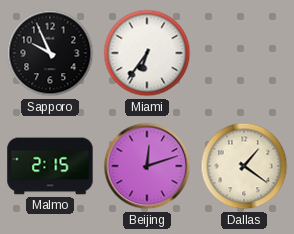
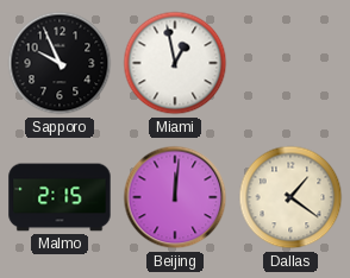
Miami: 6:36 -> 12:58 (175, 63)
Beijing: 12:12 -> 12:01 (175, 197)
